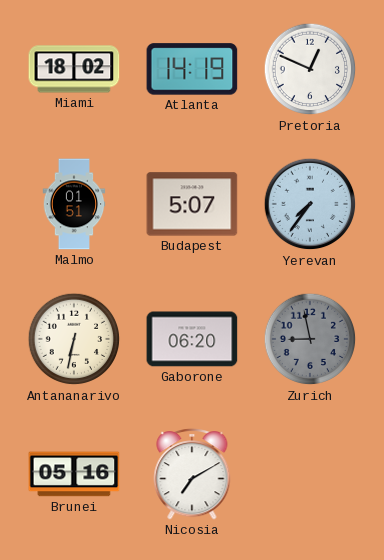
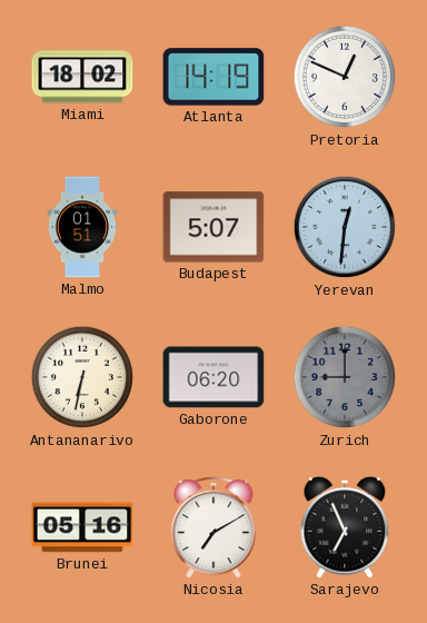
Yerevan: 7:36 -> 12:31 (345, 227)
Zurich: 8:58 -> 9:00 (345, 377)
Sarajevo: none -> 6:56 (345, 527)
